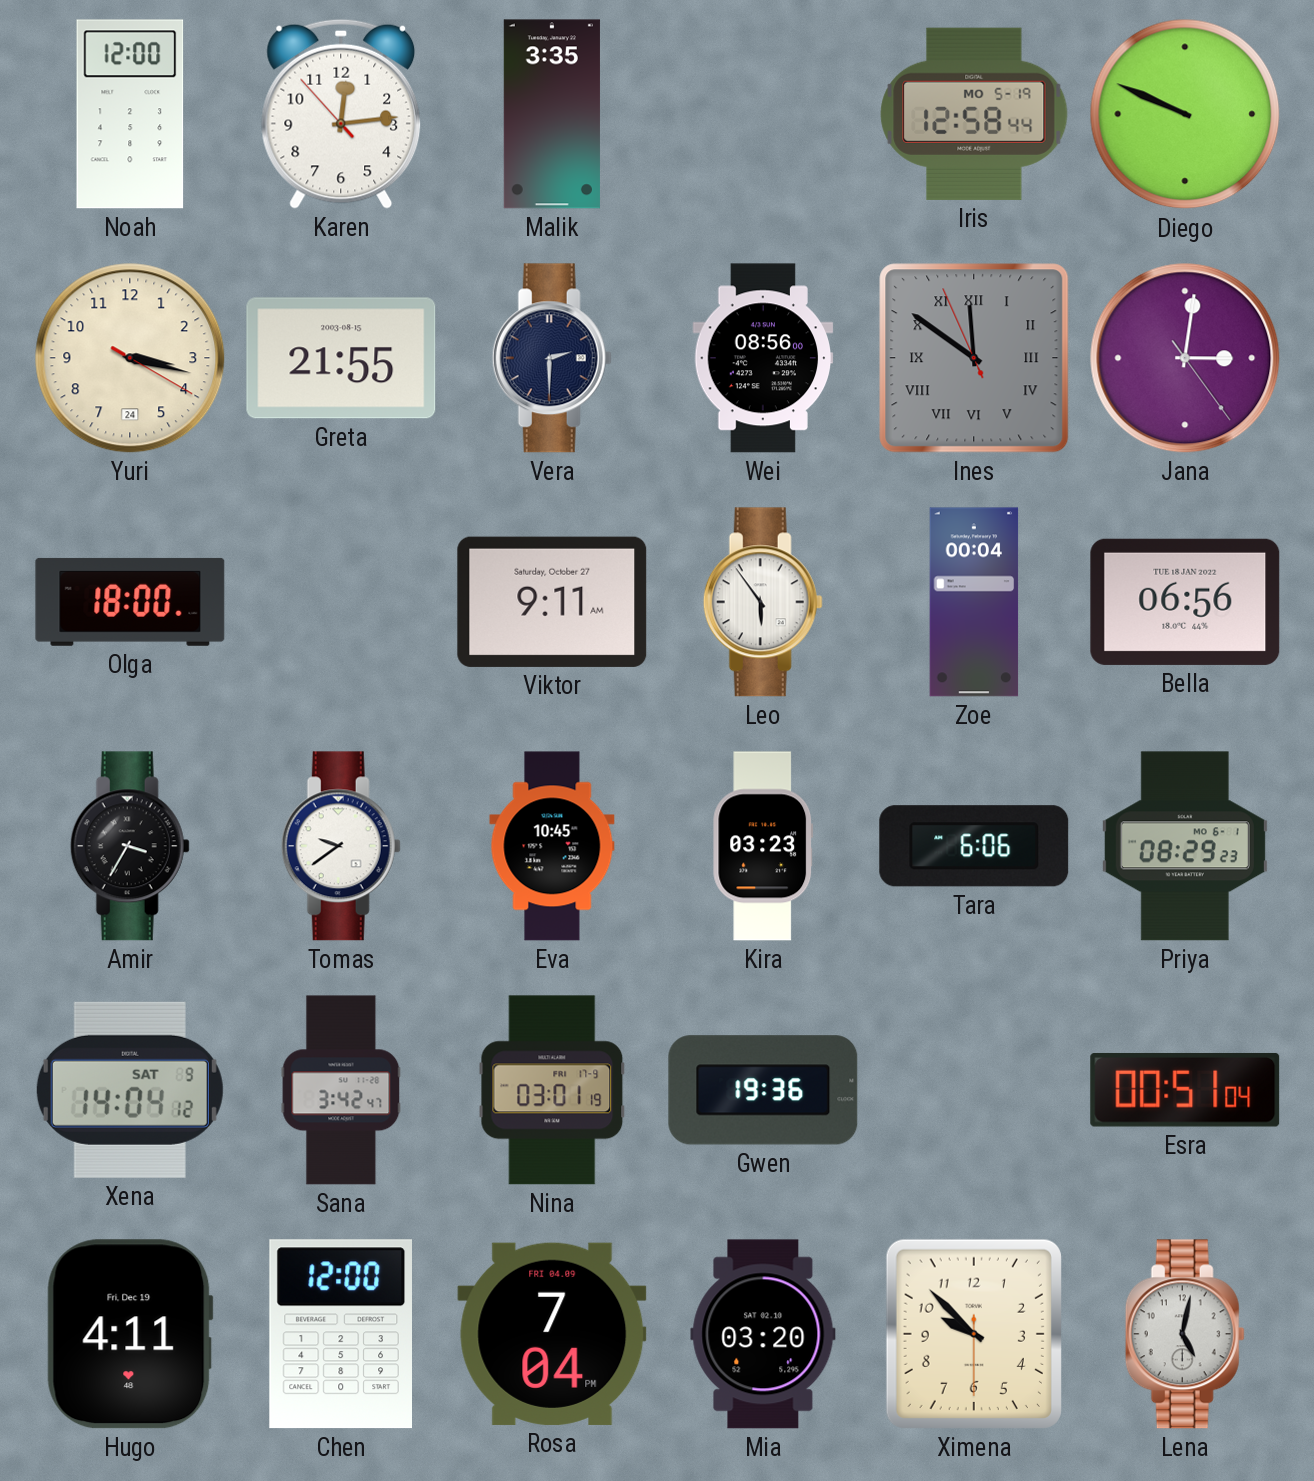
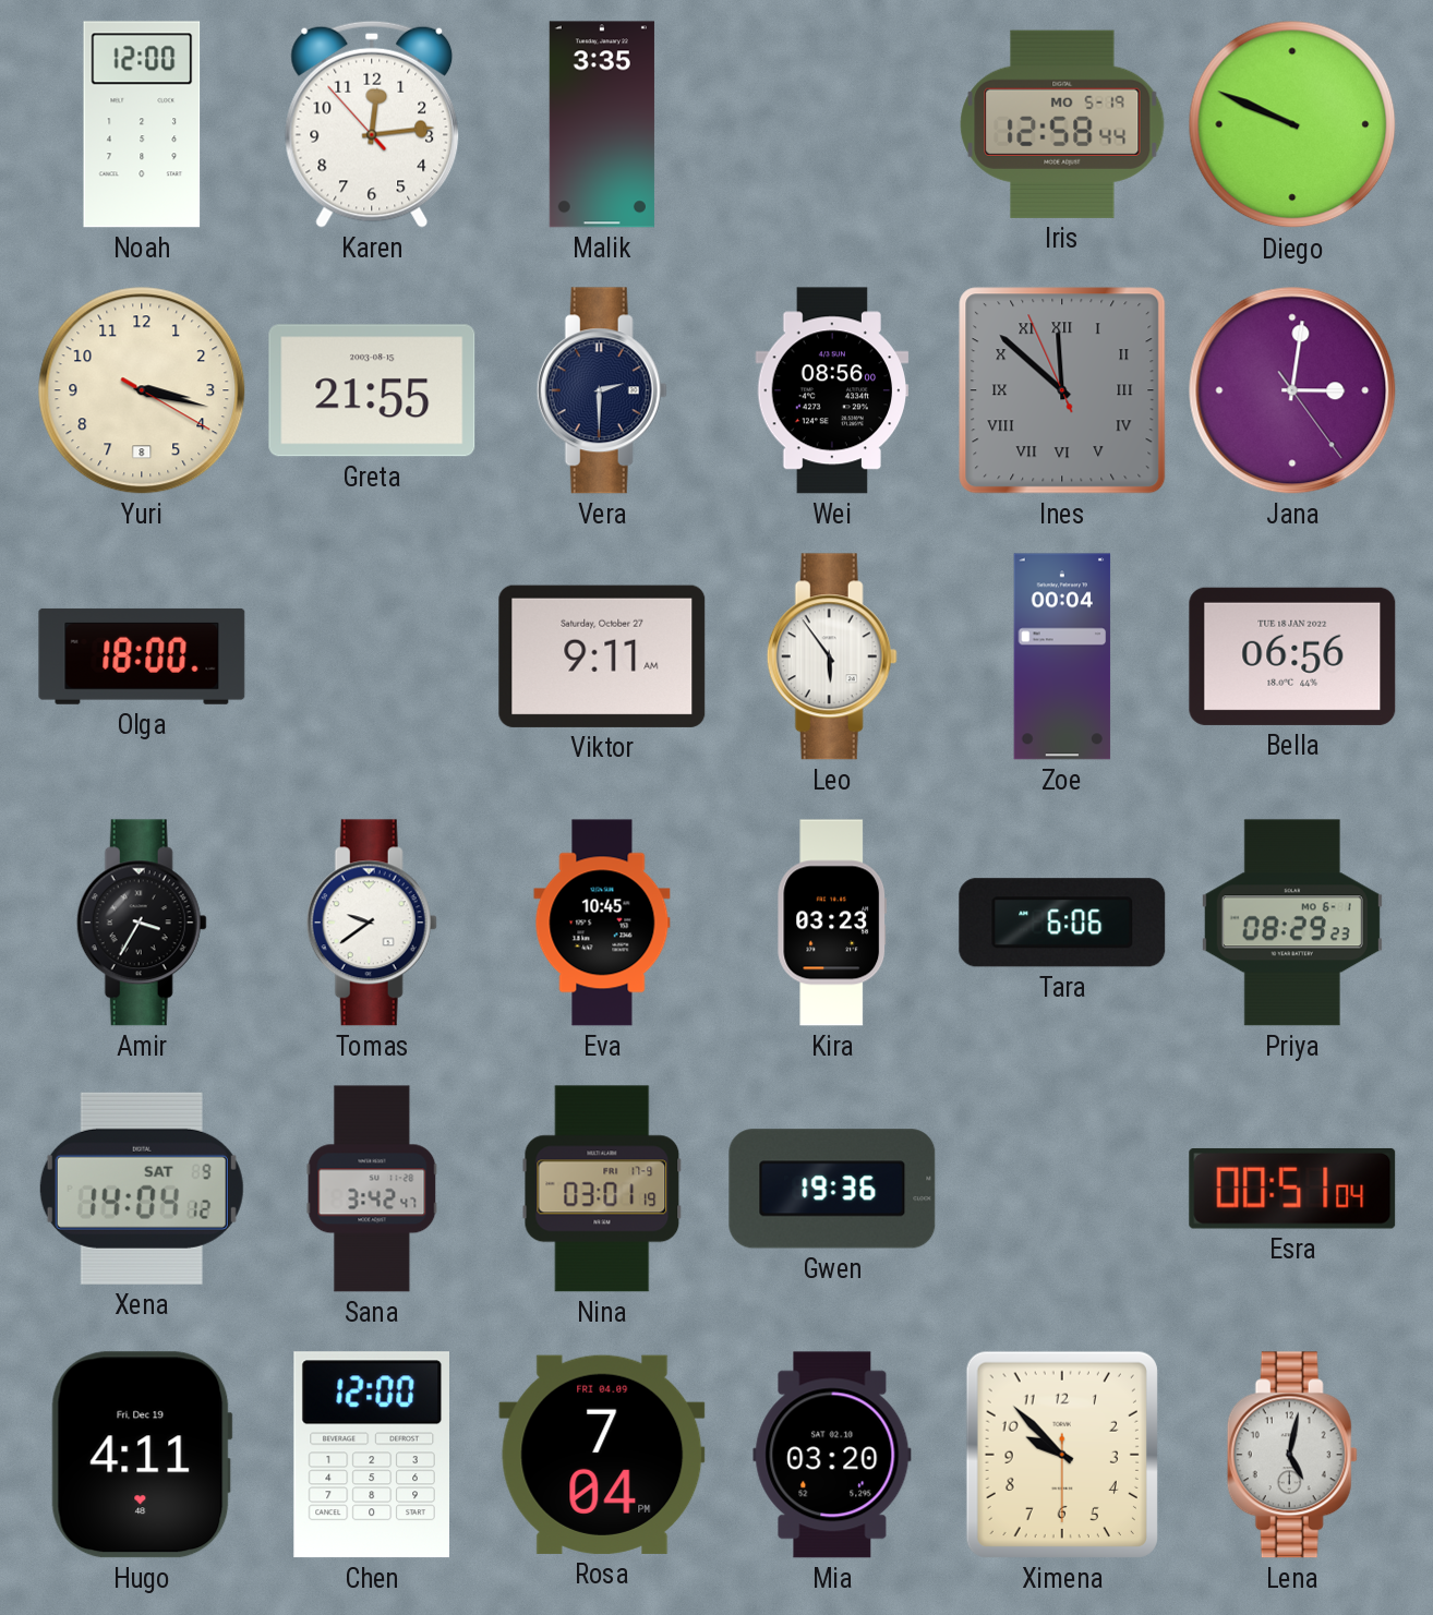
Yuri date: 24 -> 8 (142, 390)
Ines: 11:50 -> 11:51 (1062, 390)
